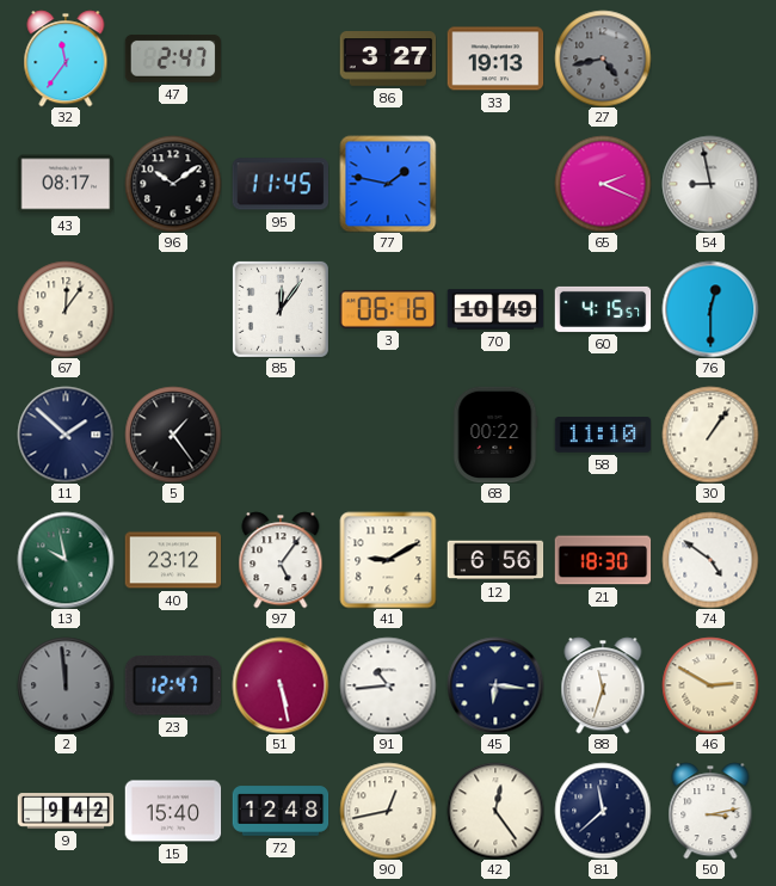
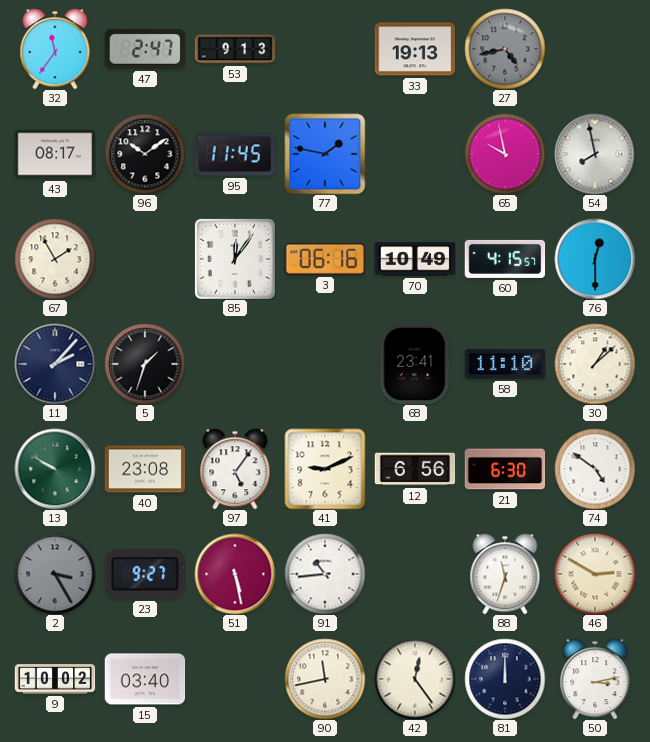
53: none -> 9:13 (235, 49)
86: 3:27 -> none (388, 59)
65: 2:19 -> 9:58 (505, 154)
54: 8:58 -> 7:58 (595, 154)
67: 12:06 -> 1:55 (55, 259)
11: 1:52 -> 2:07 (55, 364)
5: 1:24 -> 1:33 (145, 364)
68: 00:22 -> 23:41 (415, 364)
30: 1:06 -> 1:08 (595, 364)
13: 9:58 -> 9:50 (55, 469)
40: 23:12 -> 23:08 (145, 469)
41: 9:10 -> 9:11 (325, 469)
21: 18:30 -> 6:30 (505, 469)
2: 11:59 -> 3:25 (55, 574)
23: 12:47 -> 9:27 (144, 574)
45: 6:16 -> none (495, 685)
9: 9:42 -> 10:02 (55, 679)
15: 15:40 -> 03:40 (145, 679)
72: 12:48 -> none (281, 811)
90: 12:43 -> 11:43 (325, 679)
81: 11:38 -> 12:00 (505, 679)
